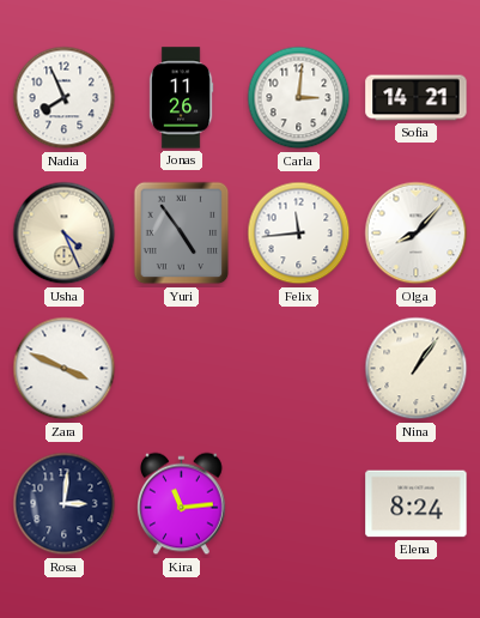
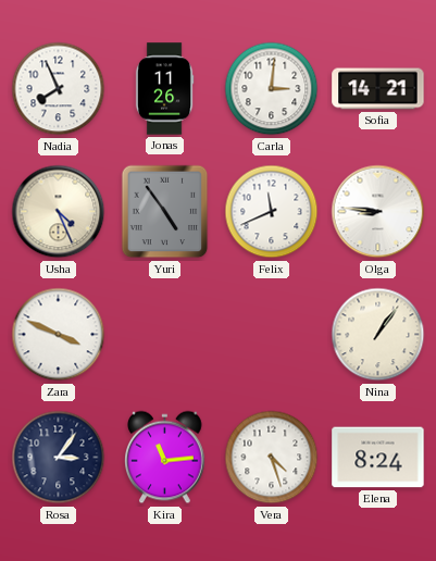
Felix: 11:44 -> 11:41 (272, 212)
Olga: 8:07 -> 8:46 (378, 212)
Rosa: 3:01 -> 3:06 (59, 458)
Vera: none -> 4:27 (272, 458)
